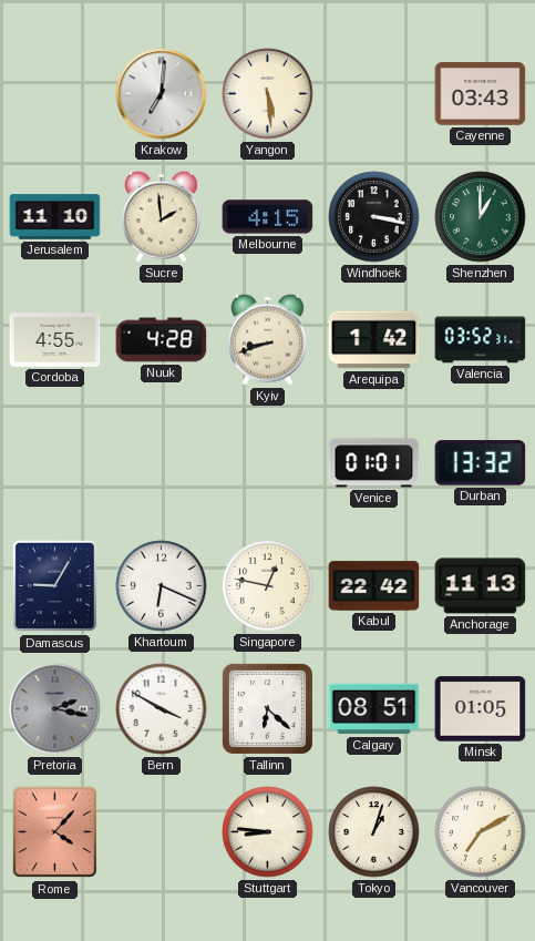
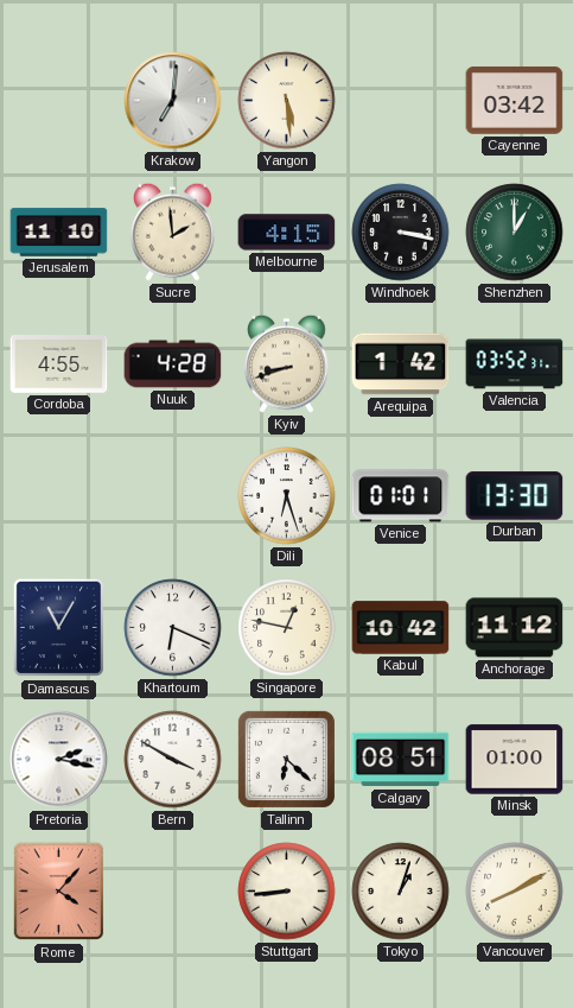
Cayenne: 03:43 -> 03:42 (515, 101)
Dili: none -> 6:27 (287, 496)
Durban: 13:32 -> 13:30 (515, 496)
Damascus: 9:05 -> 11:05 (58, 628)
Kabul: 22:42 -> 10:42 (401, 628)
Anchorage: 11:13 -> 11:12 (515, 628)
Pretoria dial: grey -> white (59, 760)
Minsk: 01:05 -> 01:00 (515, 760)
Stuttgart: 8:46 -> 8:44 (287, 892)
Vancouver: 7:10 -> 8:10 (515, 892)
